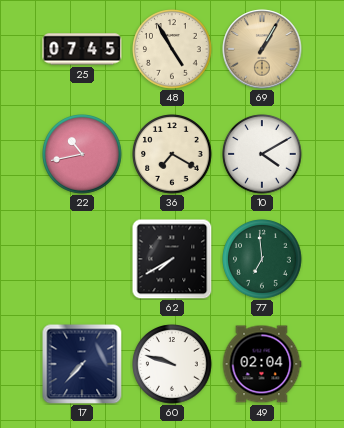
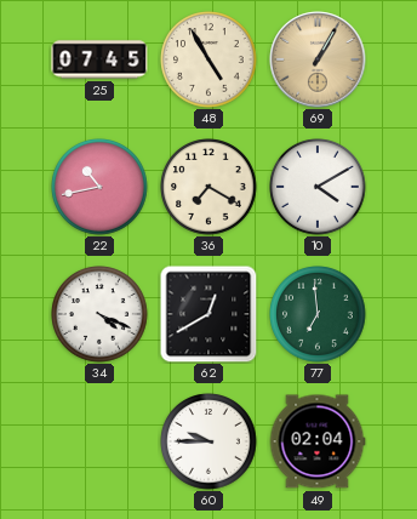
34: none -> 4:19 (99, 314)
62: 7:40 -> 12:40 (208, 314)
17: 7:37 -> none (82, 364)
60: 9:48 -> 9:45 (208, 441)
